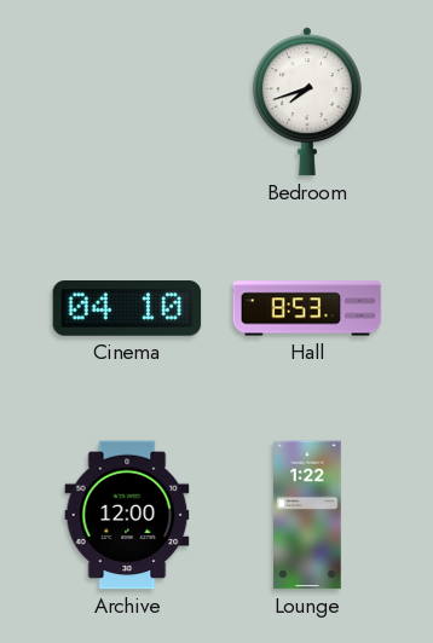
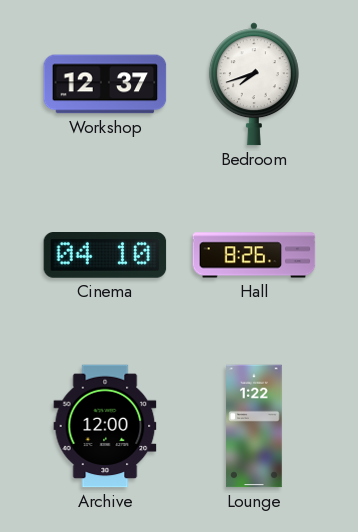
Workshop: none -> 12:37 (105, 84)
Hall: 8:53 -> 8:26 (254, 255)
